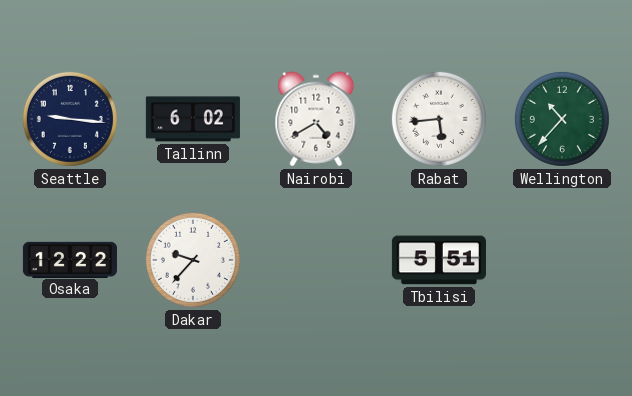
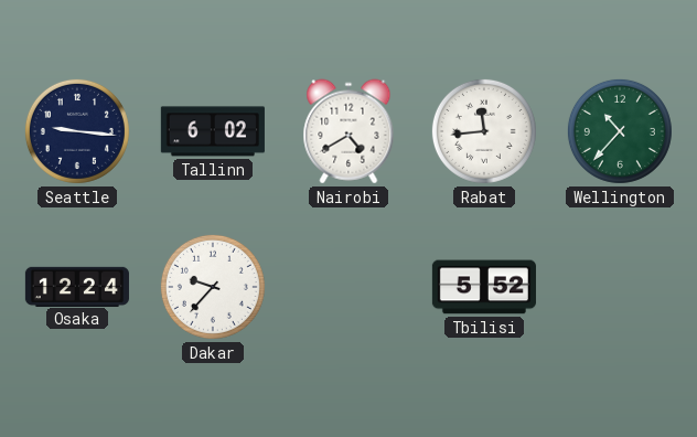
Rabat: 5:44 -> 11:44 (484, 131)
Osaka: 12:22 -> 12:24 (77, 286)
Tbilisi: 5:51 -> 5:52 (484, 287)
